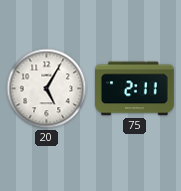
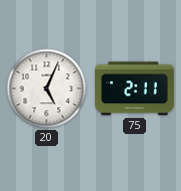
20: 5:05 -> 5:04 (47, 89)
